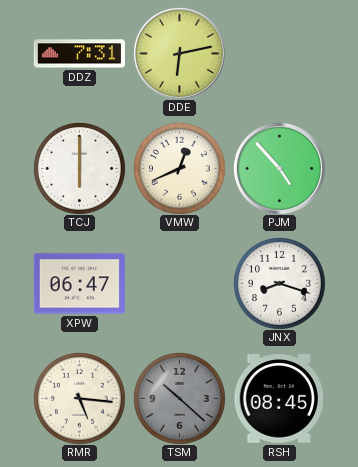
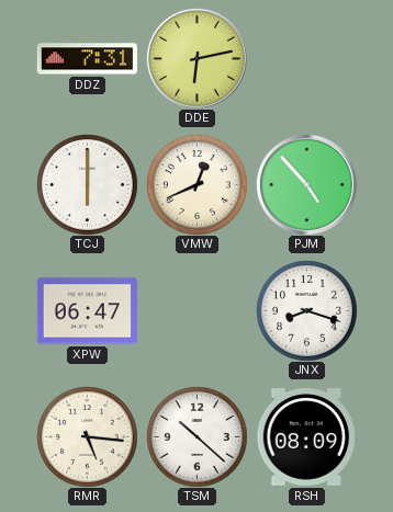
TSM dial: grey -> white (196, 436)
RSH: 08:45 -> 08:09 (306, 437)
